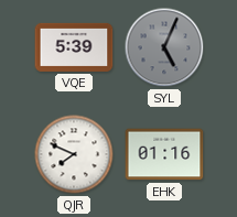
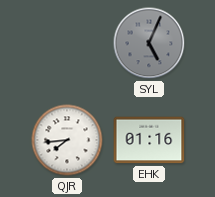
VQE: 5:39 -> none (74, 47)
QJR: 7:49 -> 7:44 (67, 140)
